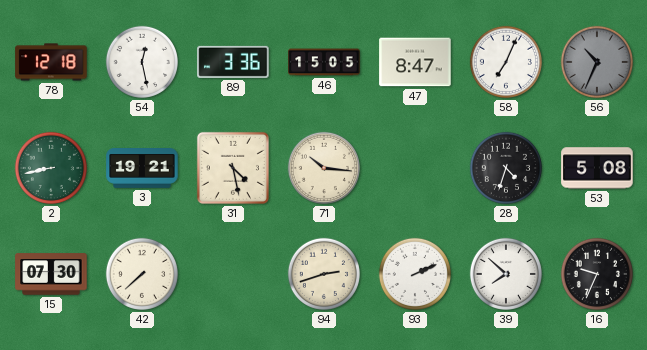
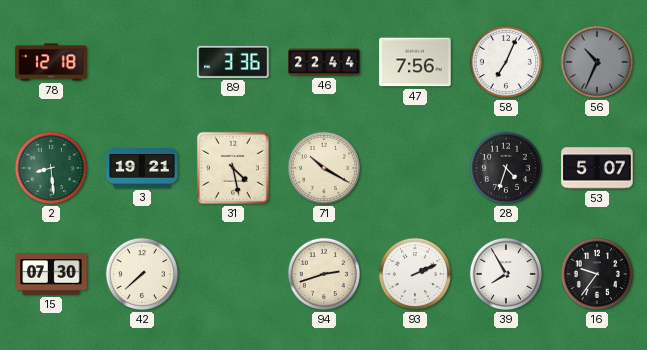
54: 12:28 -> none (142, 62)
46: 15:05 -> 22:44 (324, 62)
47: 8:47 -> 7:56 (415, 62)
2: 8:43 -> 8:29 (51, 168)
71: 10:16 -> 10:20 (324, 168)
53: 5:08 -> 5:07 (597, 168)
39: 7:52 -> 7:55 (506, 274)
16: 9:34 -> 9:36 (597, 274)
